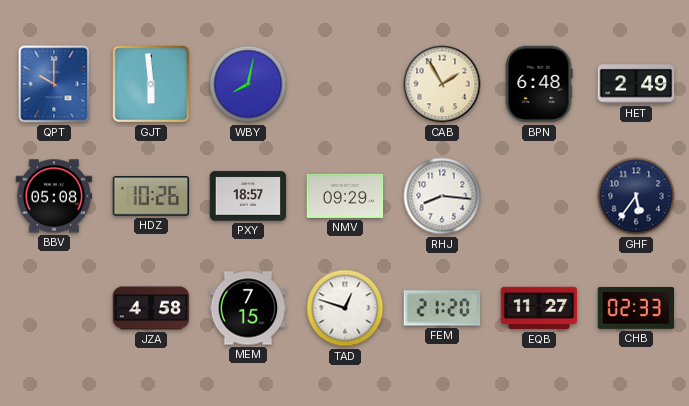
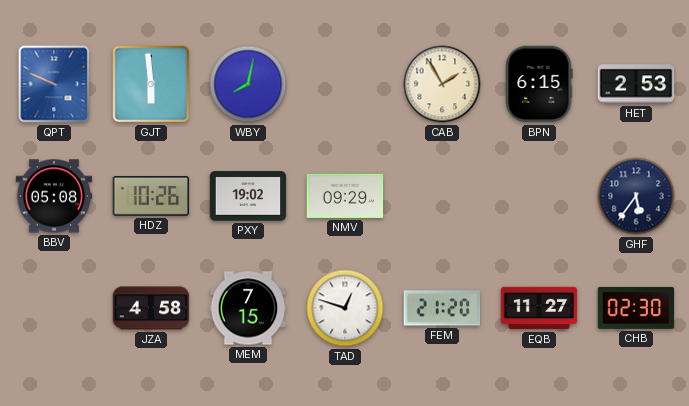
QPT: 10:00 -> 9:49 (54, 84)
BPN: 6:48 -> 6:15 (539, 84)
HET: 2:49 -> 2:53 (636, 84)
PXY: 18:57 -> 19:02 (248, 196)
RHJ: 8:16 -> none (442, 196)
CHB: 02:33 -> 02:30 (636, 308)
